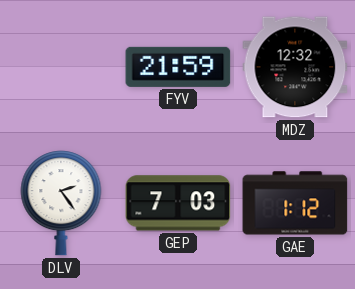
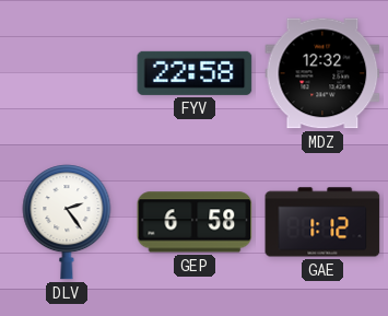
FYV: 21:59 -> 22:58 (195, 73)
GEP: 7:03 -> 6:58 (195, 222)
